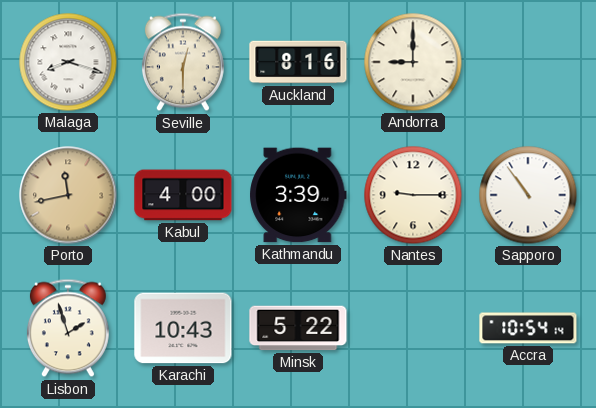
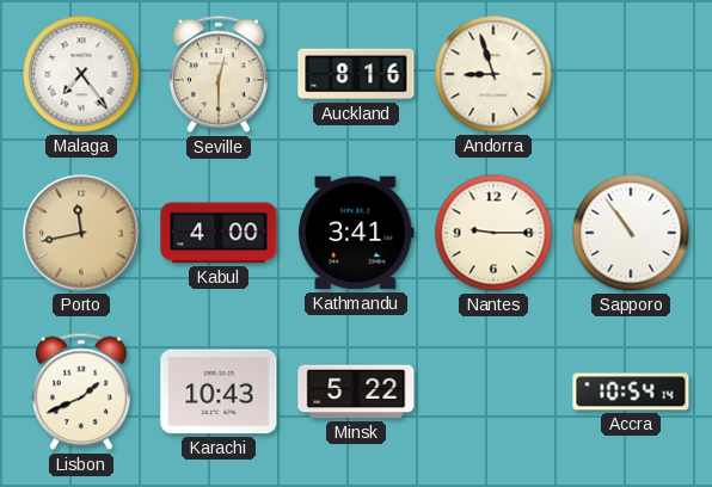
Malaga: 8:18 -> 7:24 (81, 74)
Andorra: 9:00 -> 8:57 (493, 74)
Kathmandu: 3:39 -> 3:41 (356, 233)
Lisbon: 1:57 -> 1:41 (81, 392)
